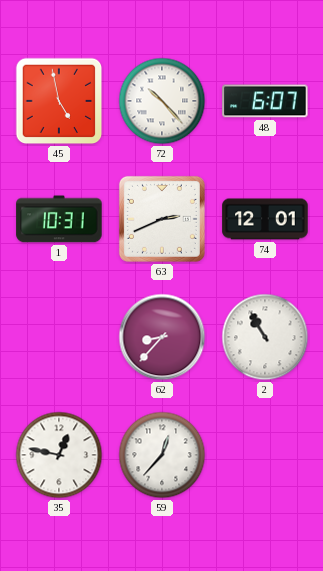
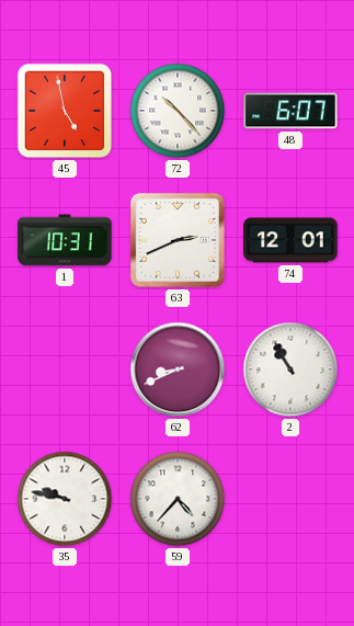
62: 8:37 -> 8:41 (178, 369)
35: 12:47 -> 9:47 (65, 499)
59: 12:37 -> 4:37 (178, 499)
